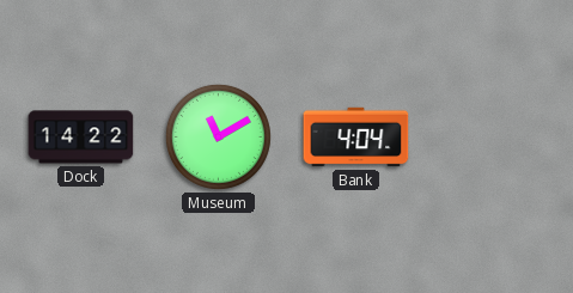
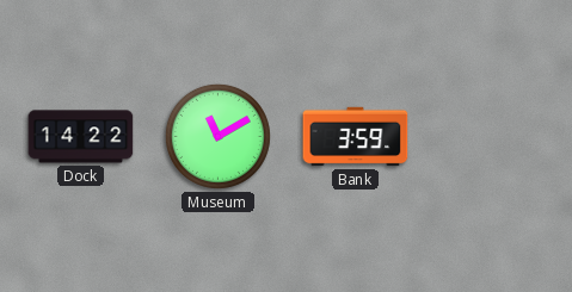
Bank: 4:04 -> 3:59 (356, 137)
